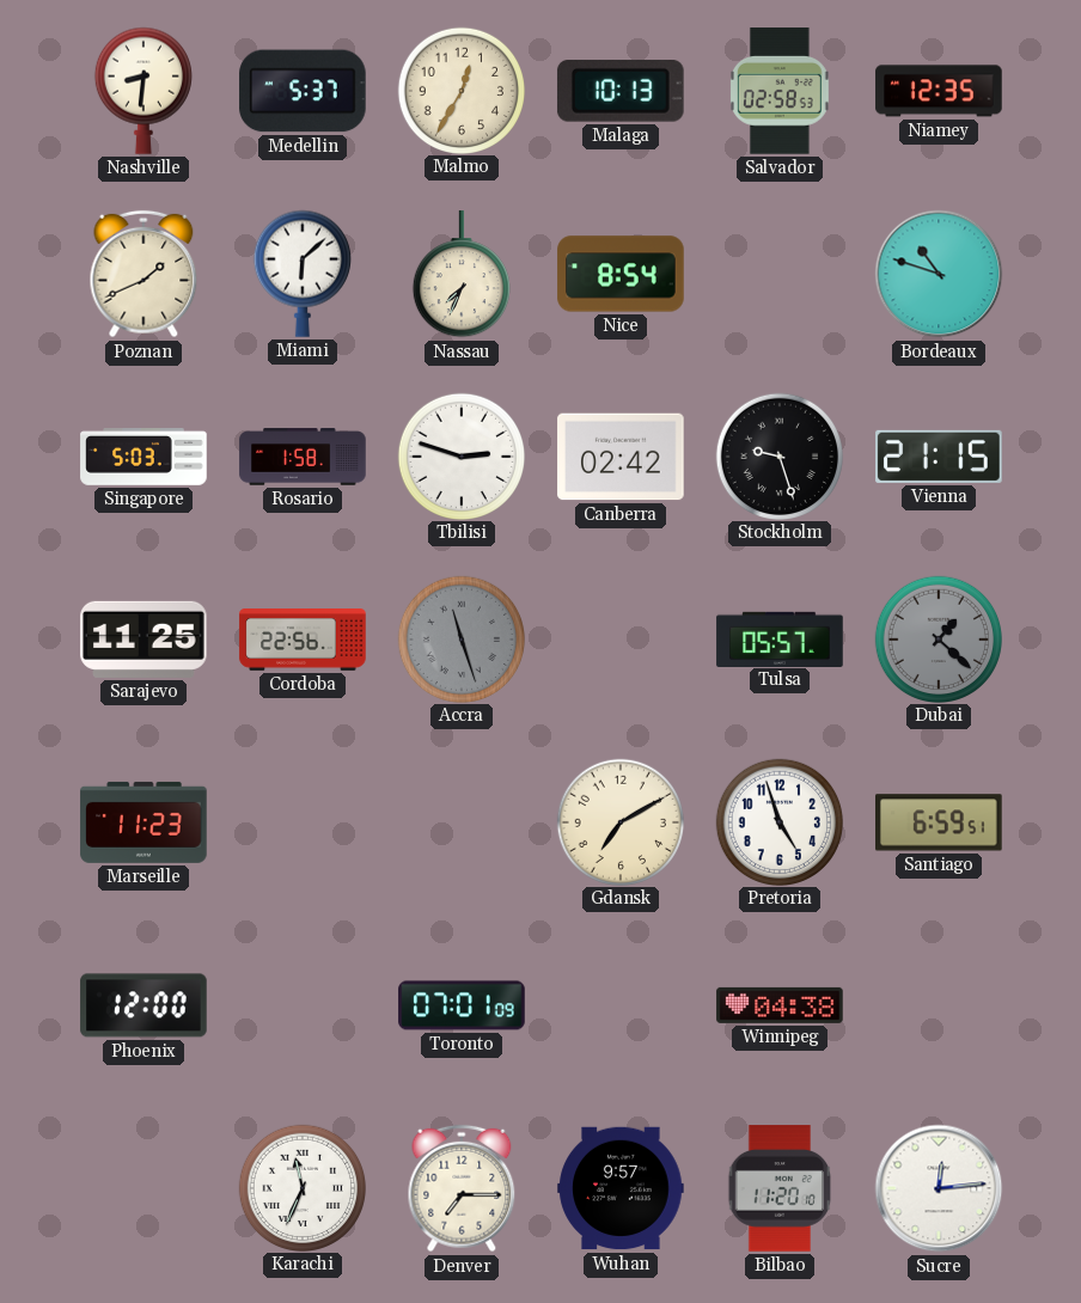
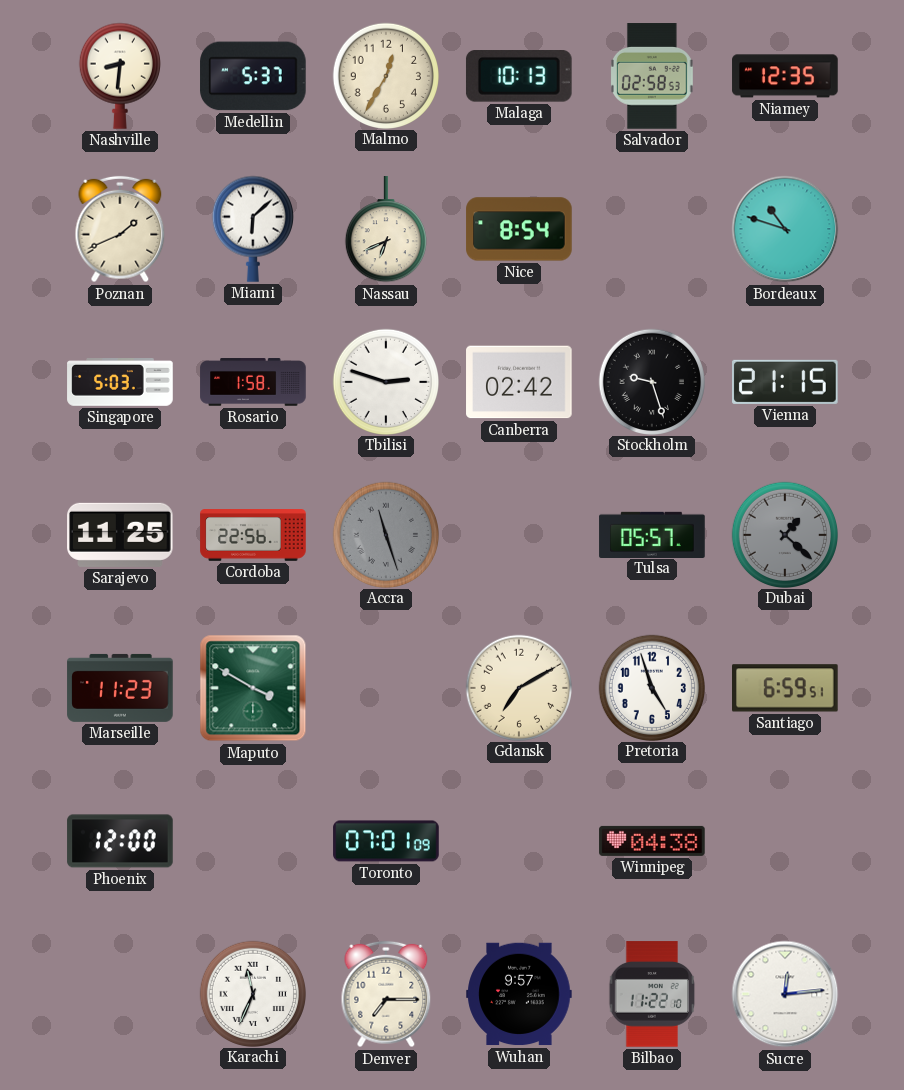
Nassau: 7:34 -> 6:41 (386, 230)
Maputo: none -> 3:50 (253, 688)
Bilbao: 11:20 -> 11:22 (652, 994)
